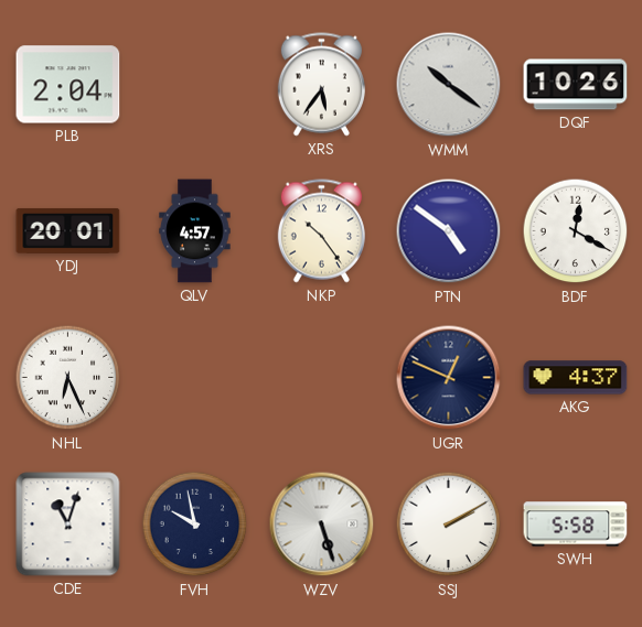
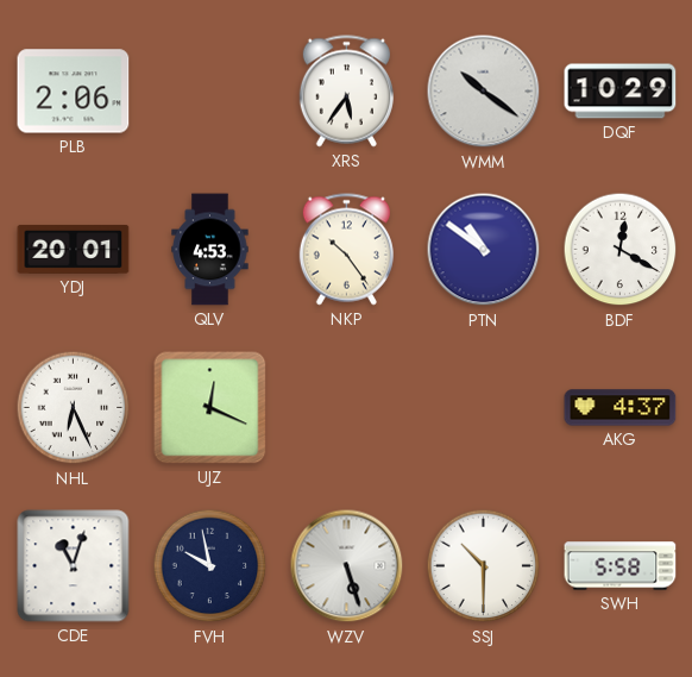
PLB: 2:04 -> 2:06 (74, 92)
DQF: 10:26 -> 10:29 (621, 92)
QLV: 4:57 -> 4:53 (210, 250)
PTN: 4:51 -> 10:51 (484, 250)
UJZ: none -> 12:19 (210, 408)
UGR: 12:49 -> none (449, 378)
SSJ: 2:10 -> 10:30 (484, 566)
